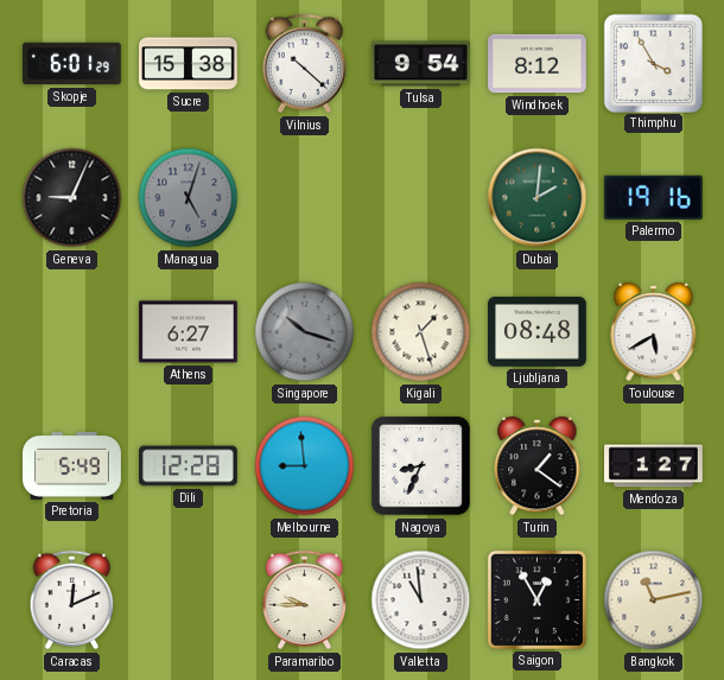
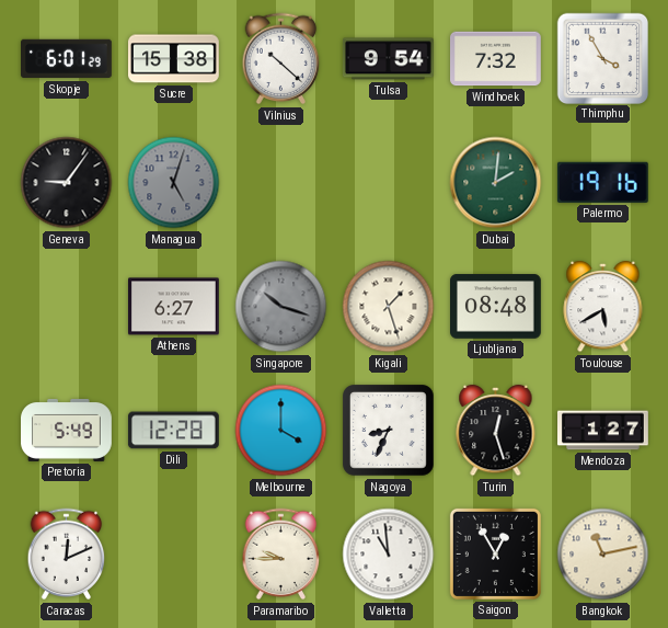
Windhoek: 8:12 -> 7:32 (496, 59)
Geneva: 9:04 -> 9:06 (67, 183)
Melbourne: 8:59 -> 4:00 (281, 431)
Turin: 1:21 -> 12:27 (496, 431)
